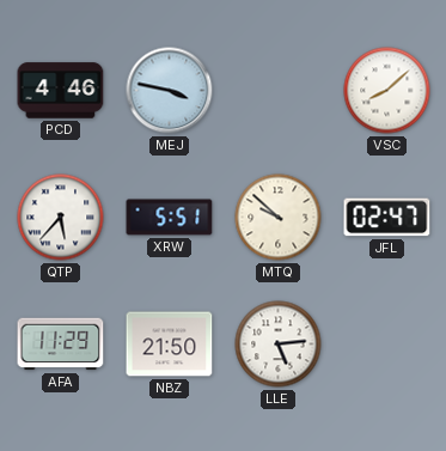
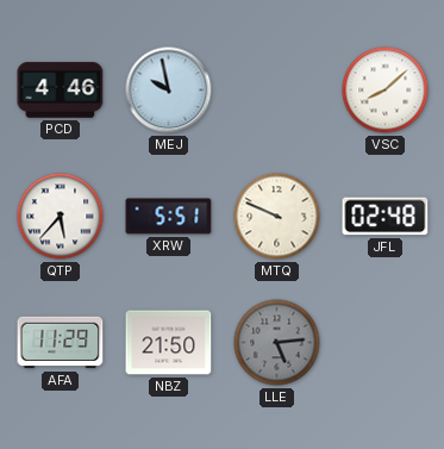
MEJ: 3:47 -> 9:58 (169, 91)
MTQ: 9:52 -> 9:49 (277, 217)
JFL: 02:47 -> 02:48 (386, 217)
LLE dial: white -> grey (277, 343)
